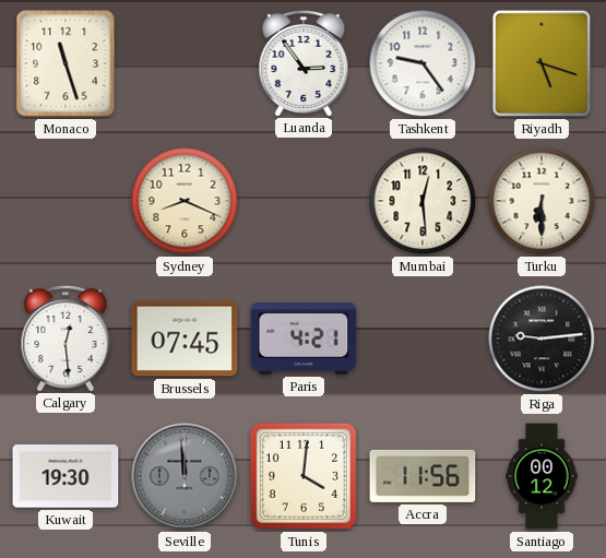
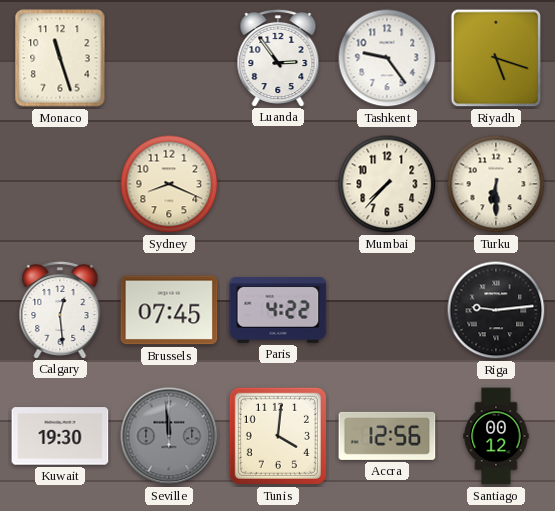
Mumbai: 12:29 -> 7:37 (387, 184)
Paris: 4:21 -> 4:22 (278, 310)
Accra: 11:56 -> 12:56 (387, 436)
